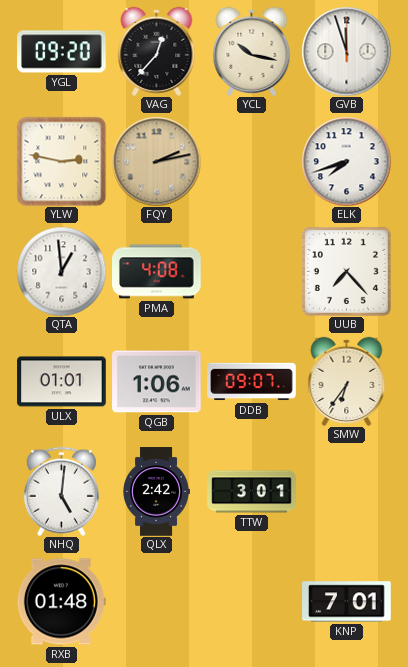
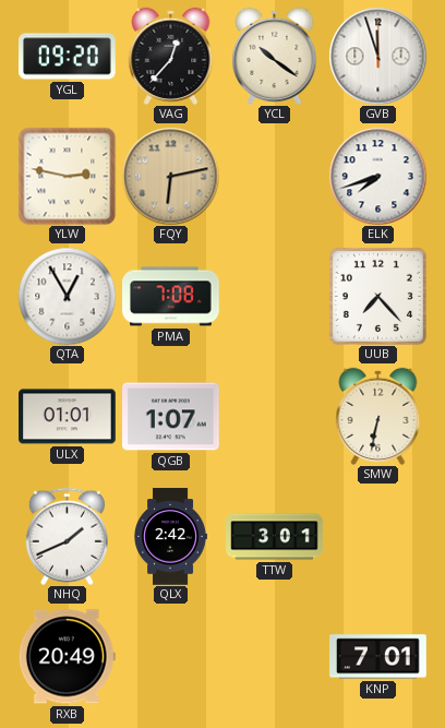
YCL: 10:17 -> 10:21 (275, 56)
FQY: 2:13 -> 6:13 (170, 176)
QTA: 12:59 -> 12:55 (67, 296)
PMA: 4:08 -> 7:08 (171, 297)
QGB: 1:06 -> 1:07 (171, 417)
DDB: 09:07 -> none (252, 382)
SMW: 6:36 -> 6:32 (378, 416)
NHQ: 5:01 -> 1:41 (67, 536)
RXB: 01:48 -> 20:49 (67, 657)
